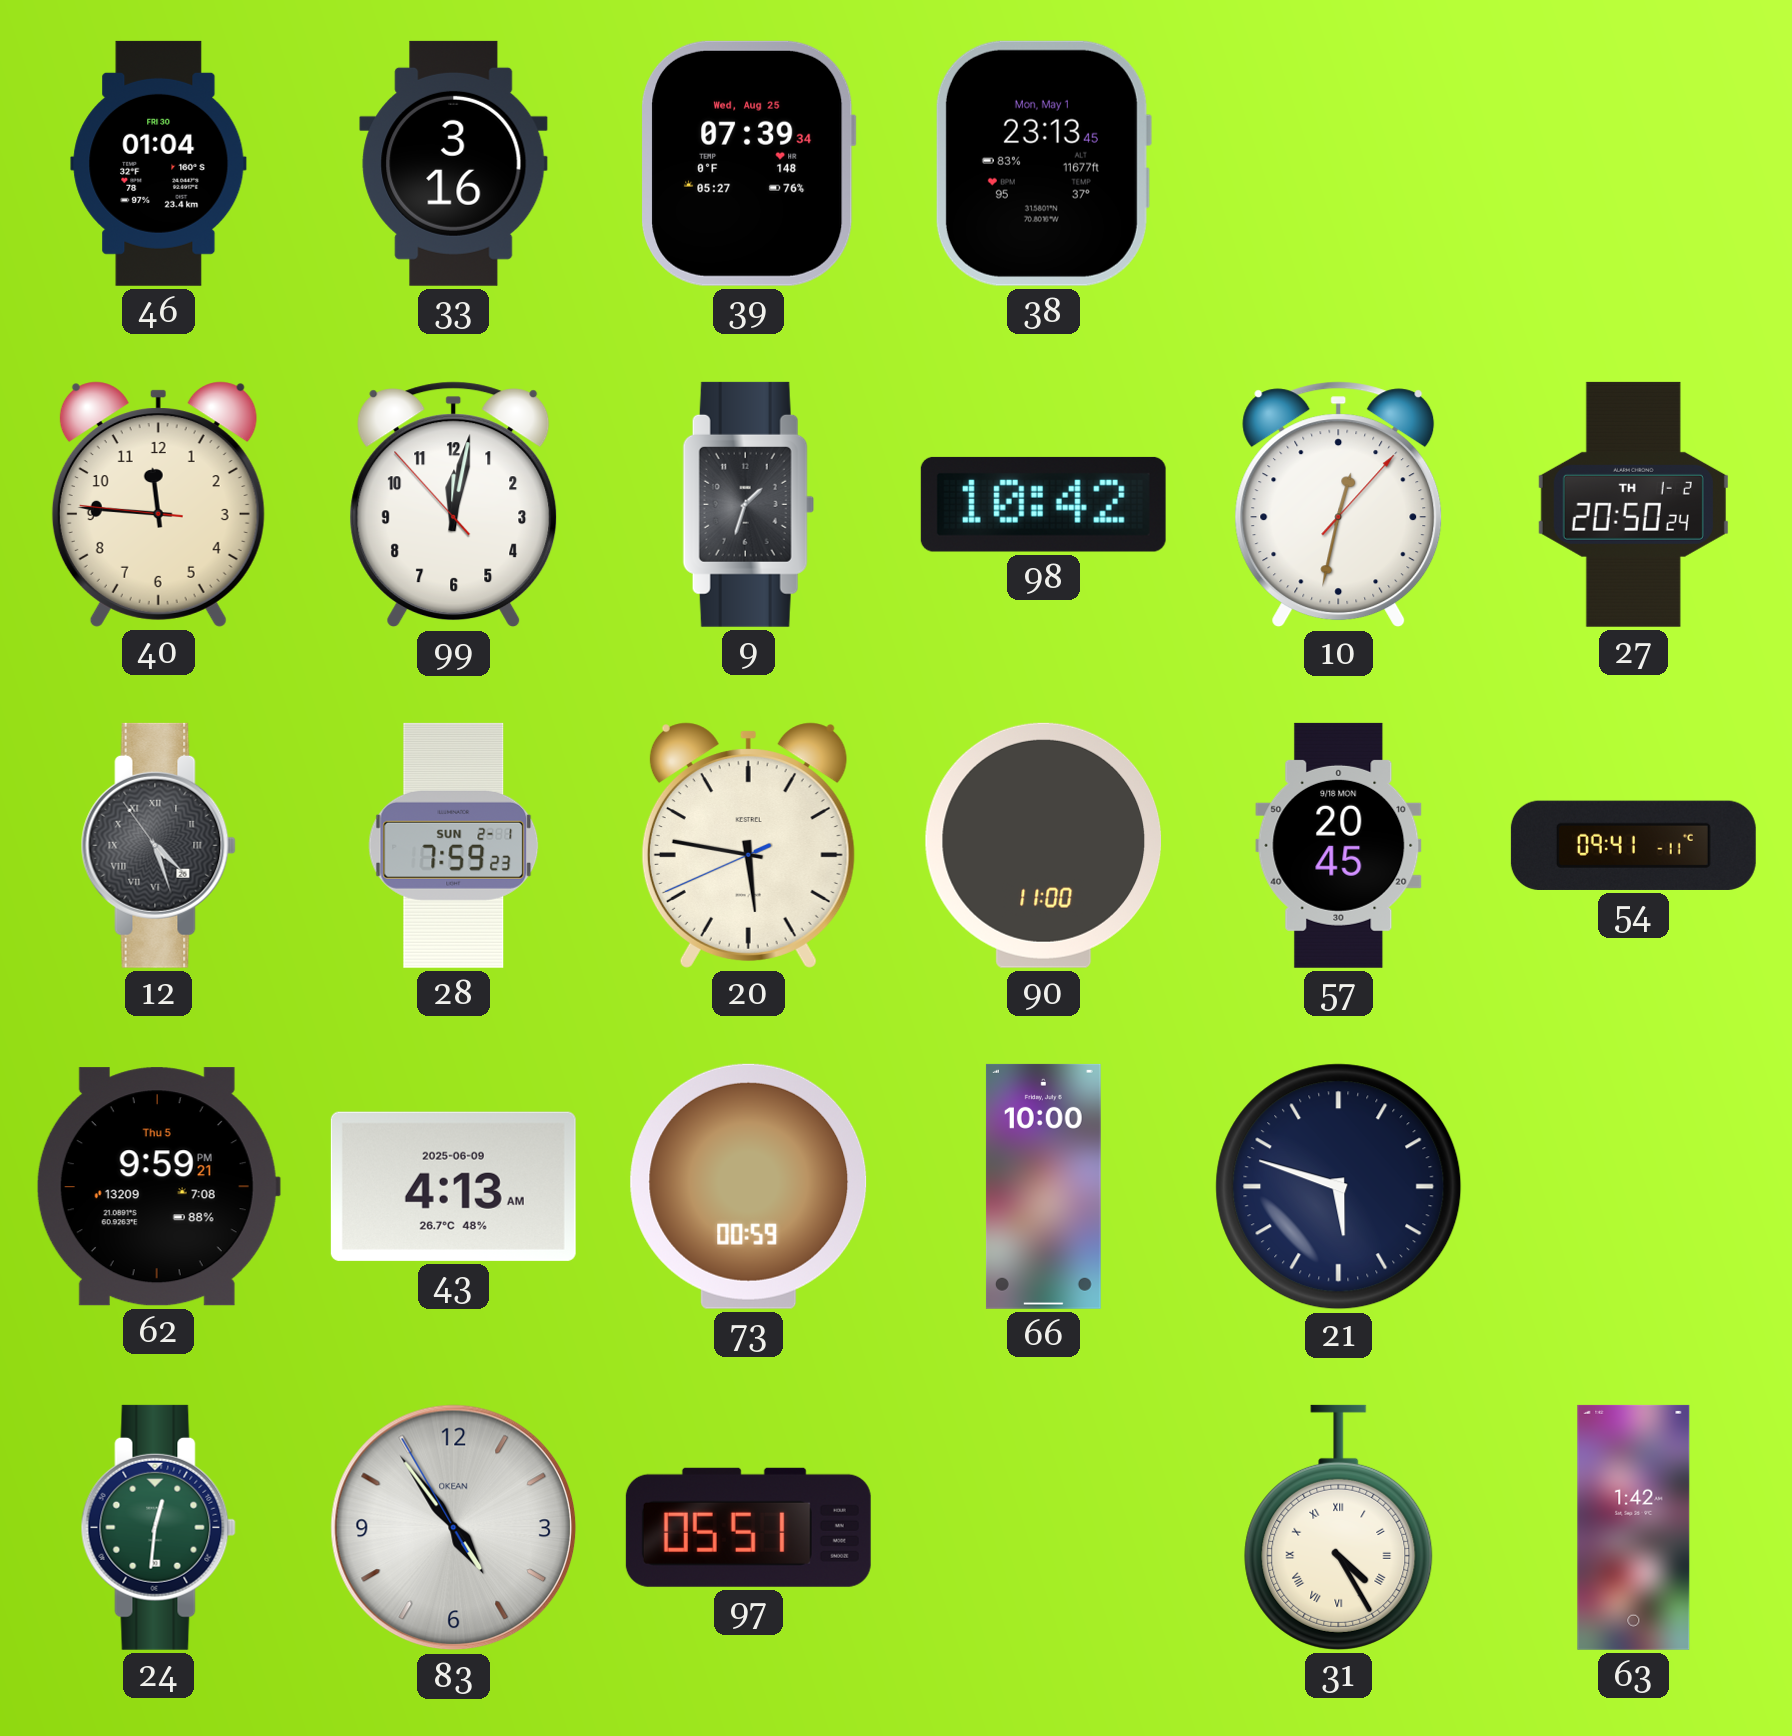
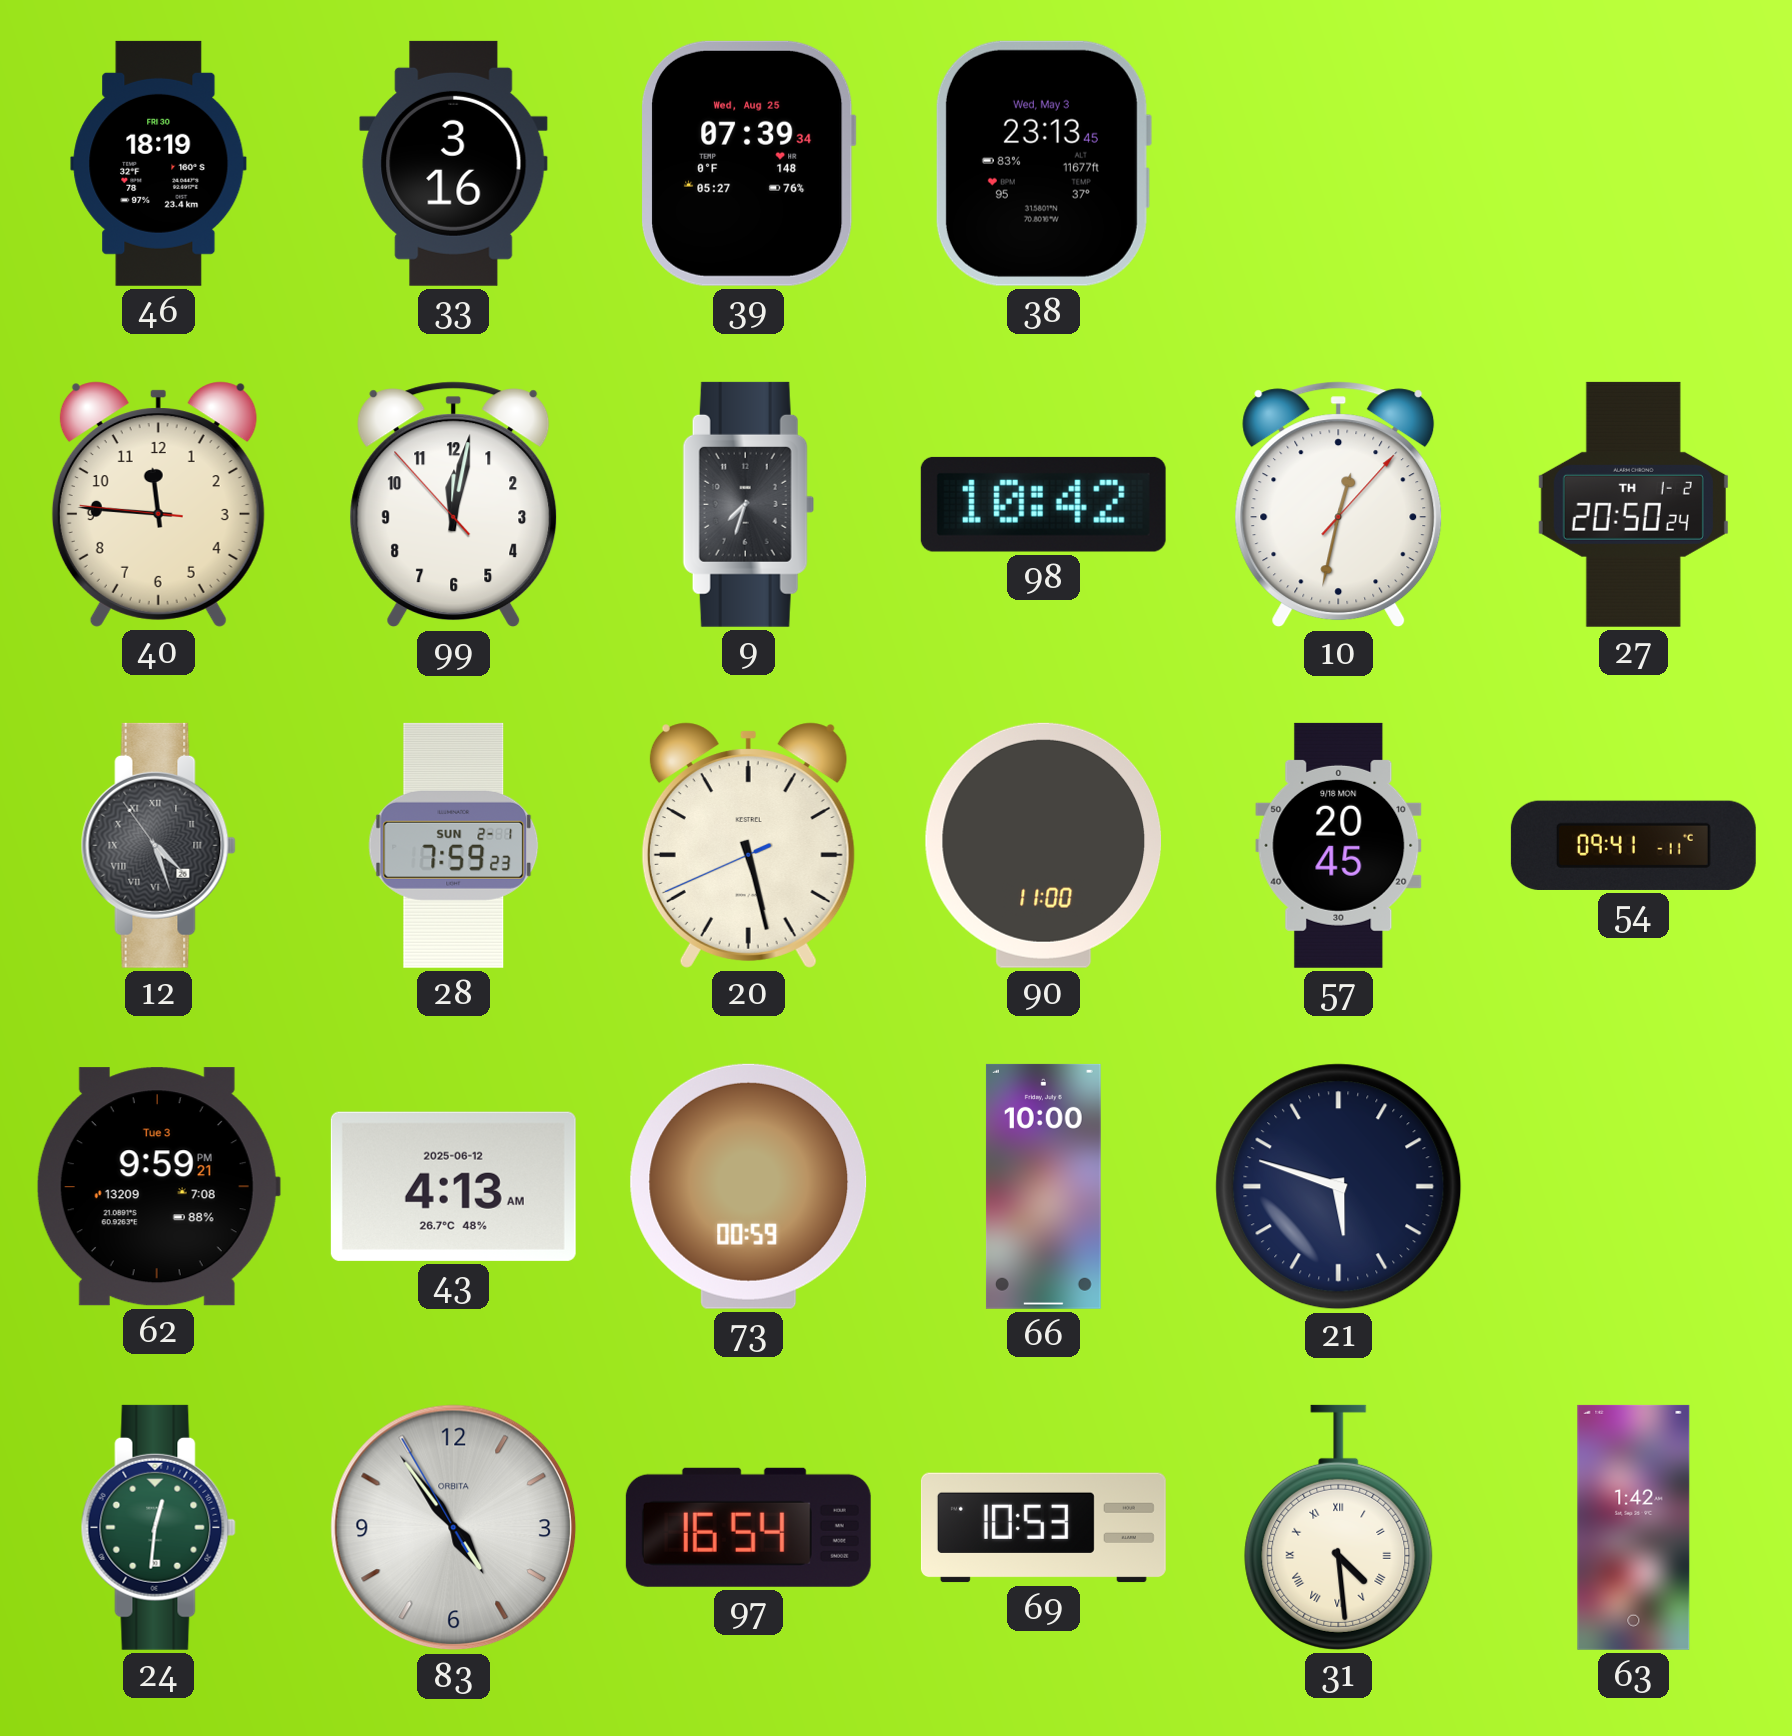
46: 01:04 -> 18:19 (159, 163)
38 date: Mon, May 1 -> Wed, May 3 (1043, 163)
9: 1:33 -> 7:33 (748, 504)
20: 5:46 -> 5:27 (748, 845)
62 date: Thu 5 -> Tue 3 (158, 1187)
43 date: 2025-06-09 -> 2025-06-12 (453, 1186)
83 brand: OKEAN -> ORBITA (454, 1528)
97: 05:51 -> 16:54 (748, 1527)
69: none -> 10:53 (1043, 1528)
31: 4:25 -> 4:29 (1339, 1527)
